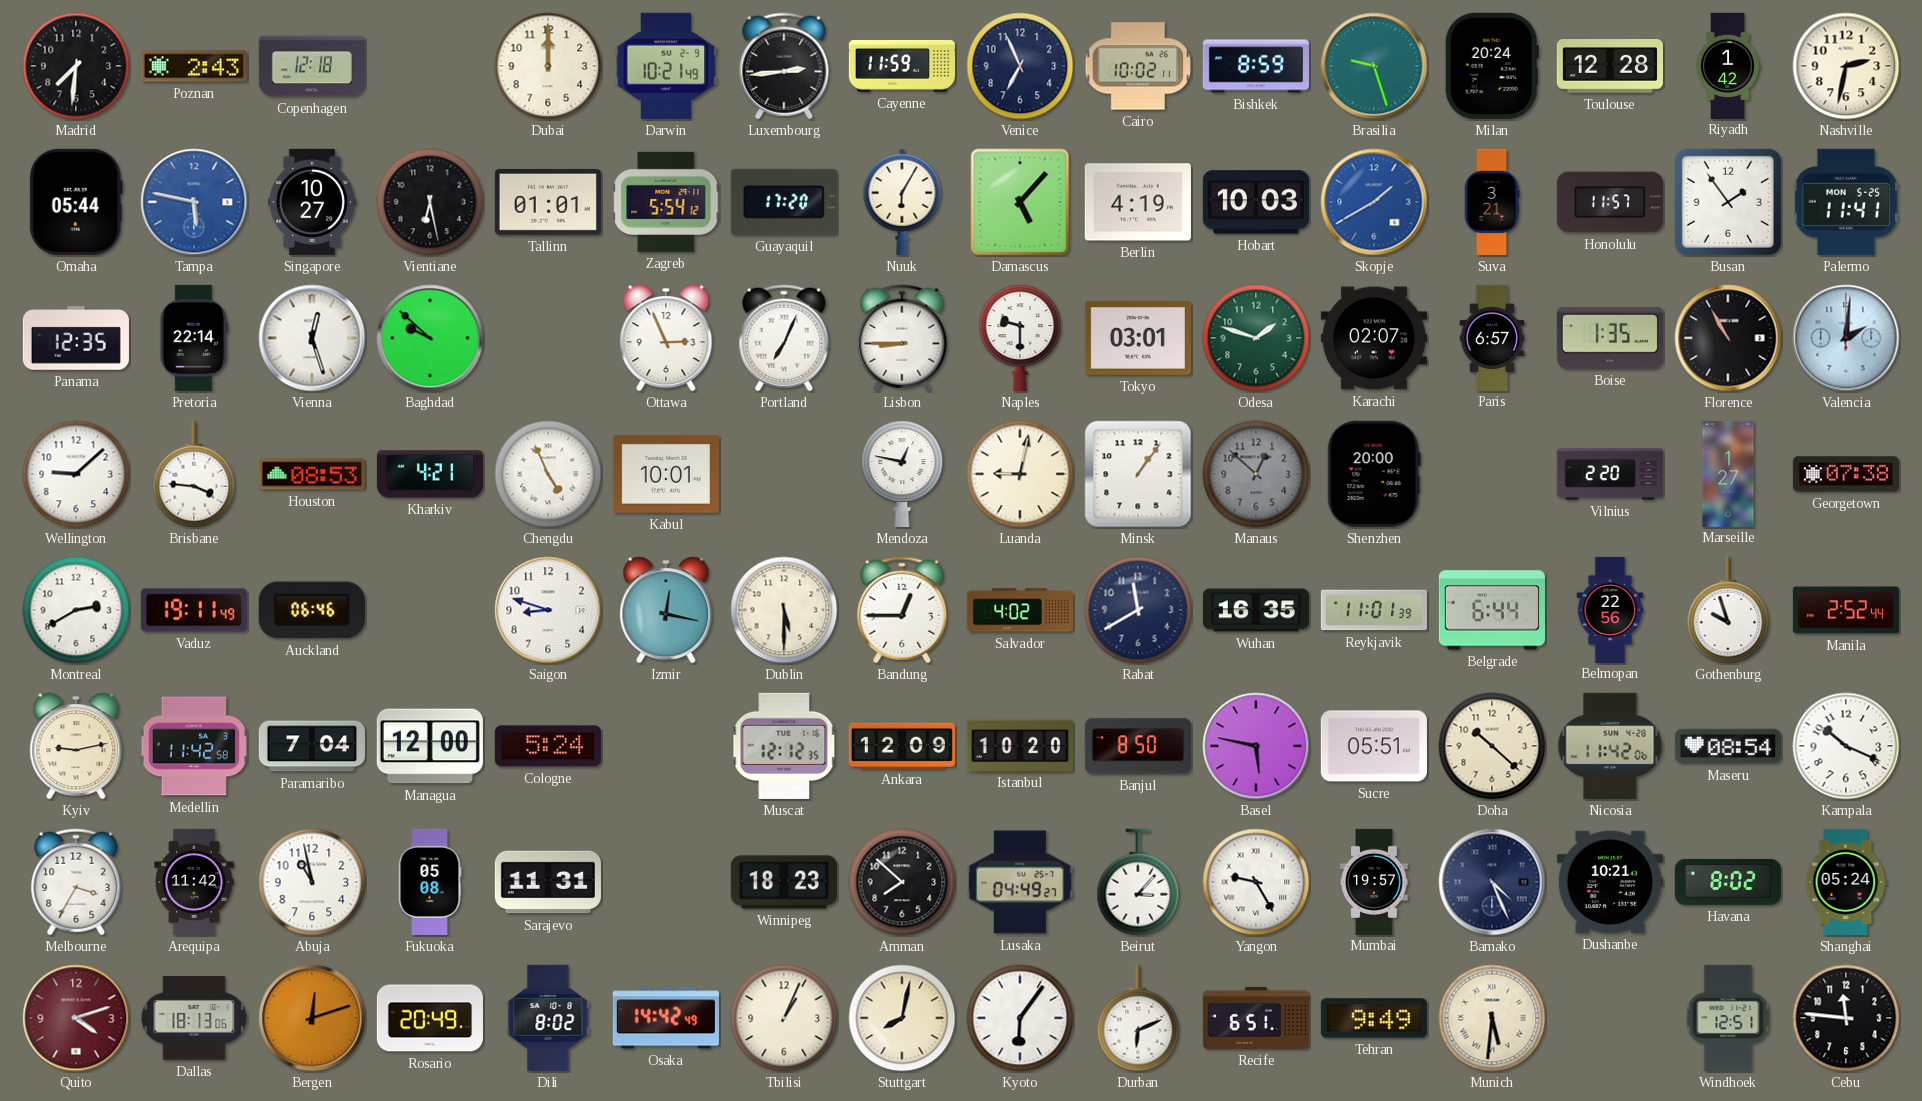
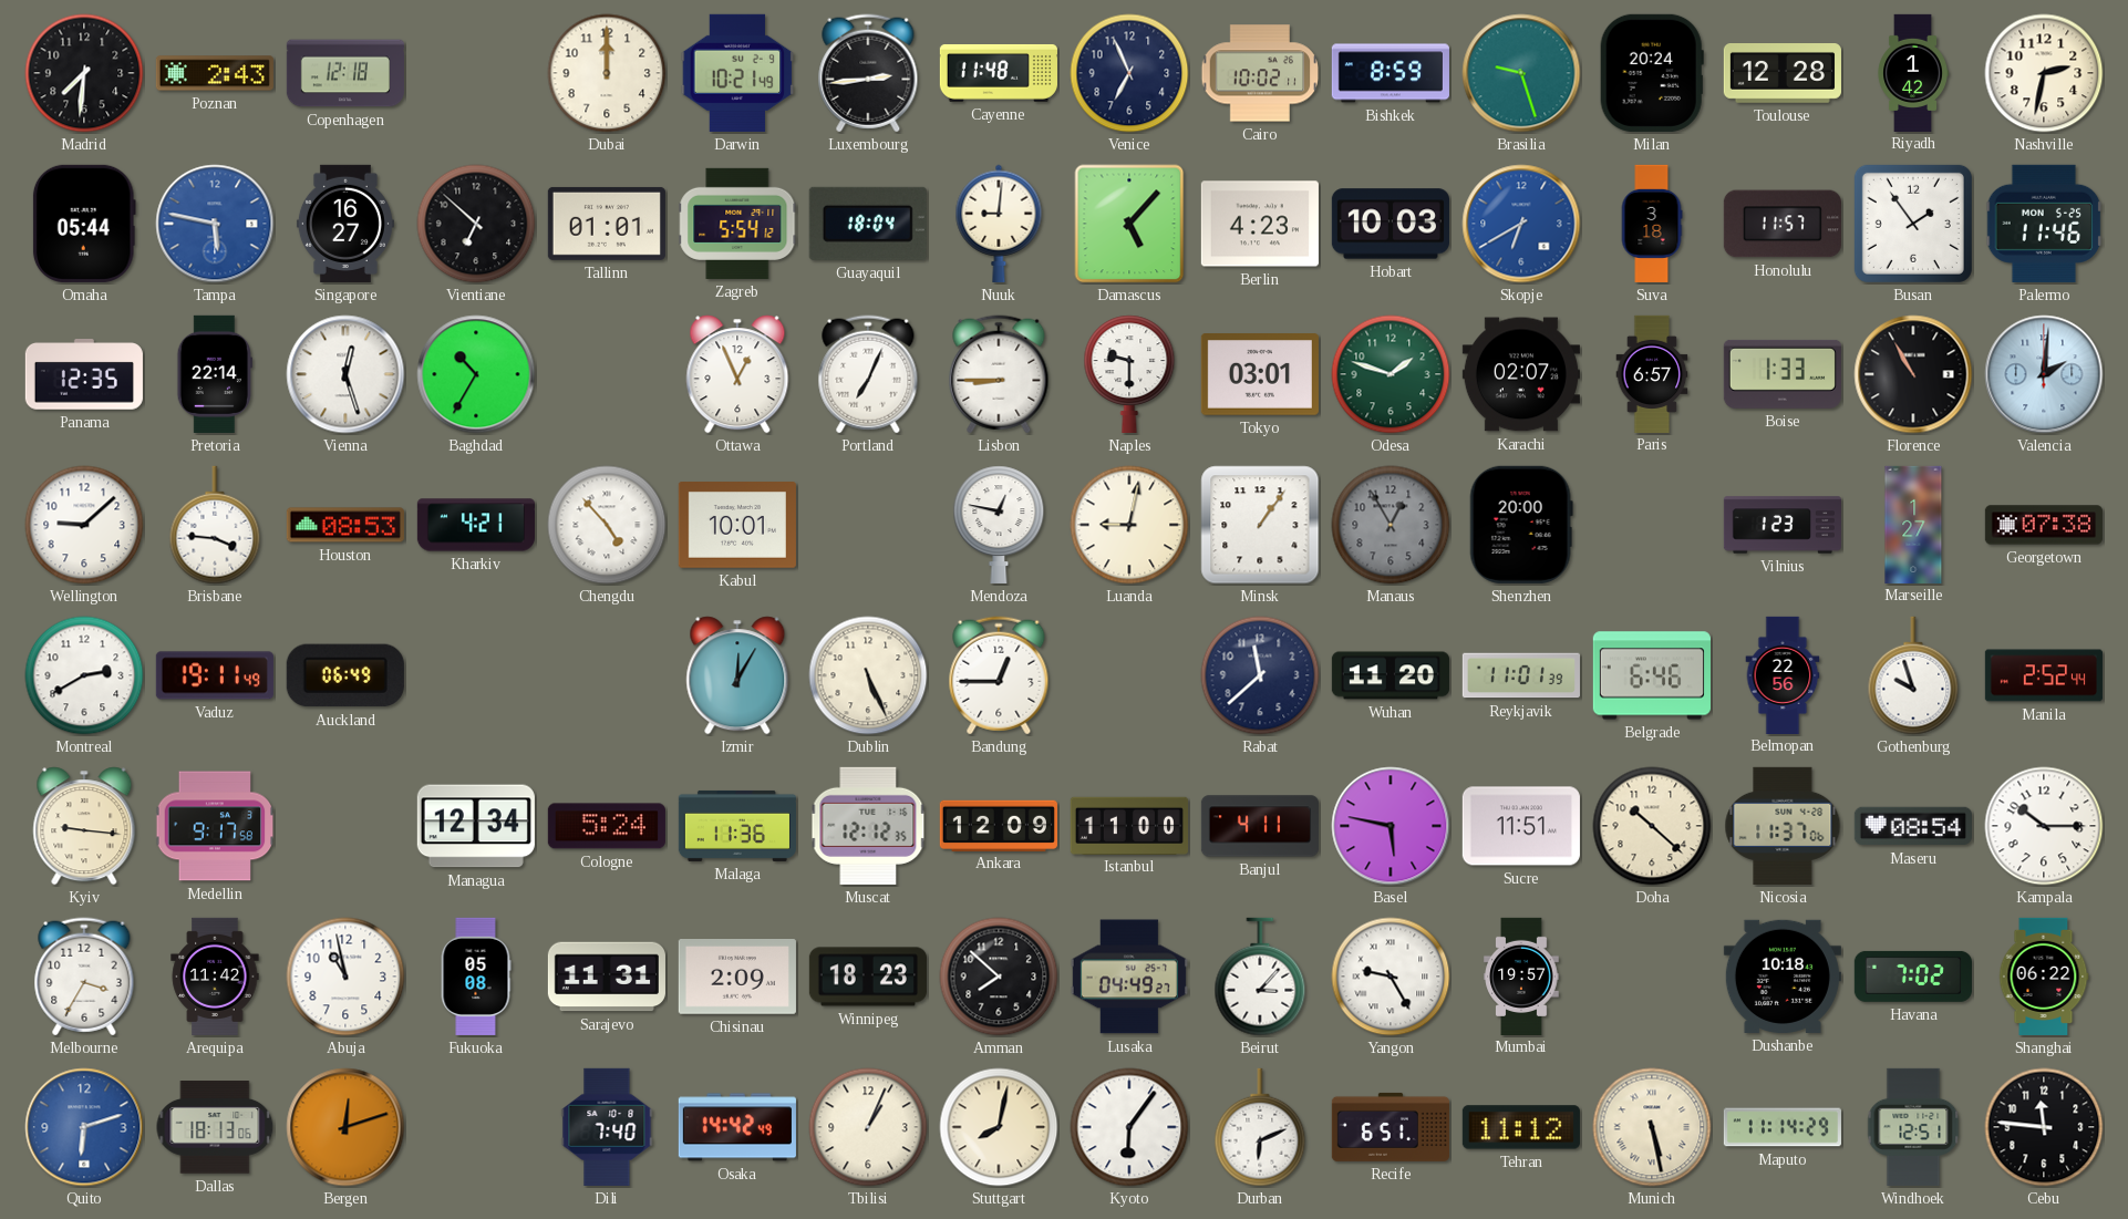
Cayenne: 11:59 -> 11:48 (999, 73)
Singapore: 10:27 -> 16:27 (345, 224)
Vientiane: 6:28 -> 6:52 (476, 224)
Guayaquil: 17:20 -> 18:04 (868, 224)
Nuuk: 6:05 -> 9:01 (999, 224)
Berlin: 4:19 -> 4:23 (1260, 224)
Skopje: 1:40 -> 6:40 (1521, 224)
Suva: 3:21 -> 3:18 (1652, 224)
Palermo: 11:41 -> 11:46 (2044, 224)
Baghdad: 9:52 -> 10:35 (476, 374)
Ottawa: 2:56 -> 12:56 (737, 374)
Boise: 1:35 -> 1:33 (1783, 374)
Chengdu: 4:56 -> 4:53 (607, 525)
Manaus: 12:52 -> 12:55 (1391, 525)
Vilnius: 2:20 -> 1:23 (1783, 525)
Auckland: 06:46 -> 06:49 (345, 675)
Saigon: 8:48 -> none (548, 610)
Izmir: 12:17 -> 12:05 (737, 675)
Dublin: 5:30 -> 5:26 (868, 675)
Salvador: 4:02 -> none (1020, 610)
Rabat: 11:40 -> 11:38 (1260, 675)
Wuhan: 16:35 -> 11:20 (1391, 675)
Belgrade: 6:44 -> 6:46 (1652, 675)
Kyiv: 9:13 -> 9:16 (84, 826)
Medellin: 11:42 -> 9:17 (215, 826)
Paramaribo: 7:04 -> none (312, 746)
Managua: 12:00 -> 12:34 (476, 826)
Malaga: none -> 11:36 (737, 826)
Istanbul: 10:20 -> 11:00 (1129, 825)
Banjul: 8:50 -> 4:11 (1260, 826)
Sucre: 05:51 -> 11:51 (1521, 826)
Nicosia: 11:42 -> 11:37 (1783, 826)
Kampala: 10:19 -> 10:15 (2044, 826)
Chisinau: none -> 2:09 (737, 978)
Bamako: 4:26 -> none (1492, 882)
Dushanbe: 10:21 -> 10:18 (1783, 977)
Havana: 8:02 -> 7:02 (1913, 977)
Shanghai: 05:24 -> 06:22 (2044, 977)
Quito: 4:12 -> 6:12 (84, 1127)
Quito dial: burgundy -> blue (84, 1127)
Rosario: 20:49 -> none (430, 1018)
Dili: 8:02 -> 7:40 (607, 1127)
Tehran: 9:49 -> 11:12 (1521, 1127)
Munich: 5:31 -> 5:28 (1652, 1127)
Maputo: none -> 11:14 (1783, 1127)
